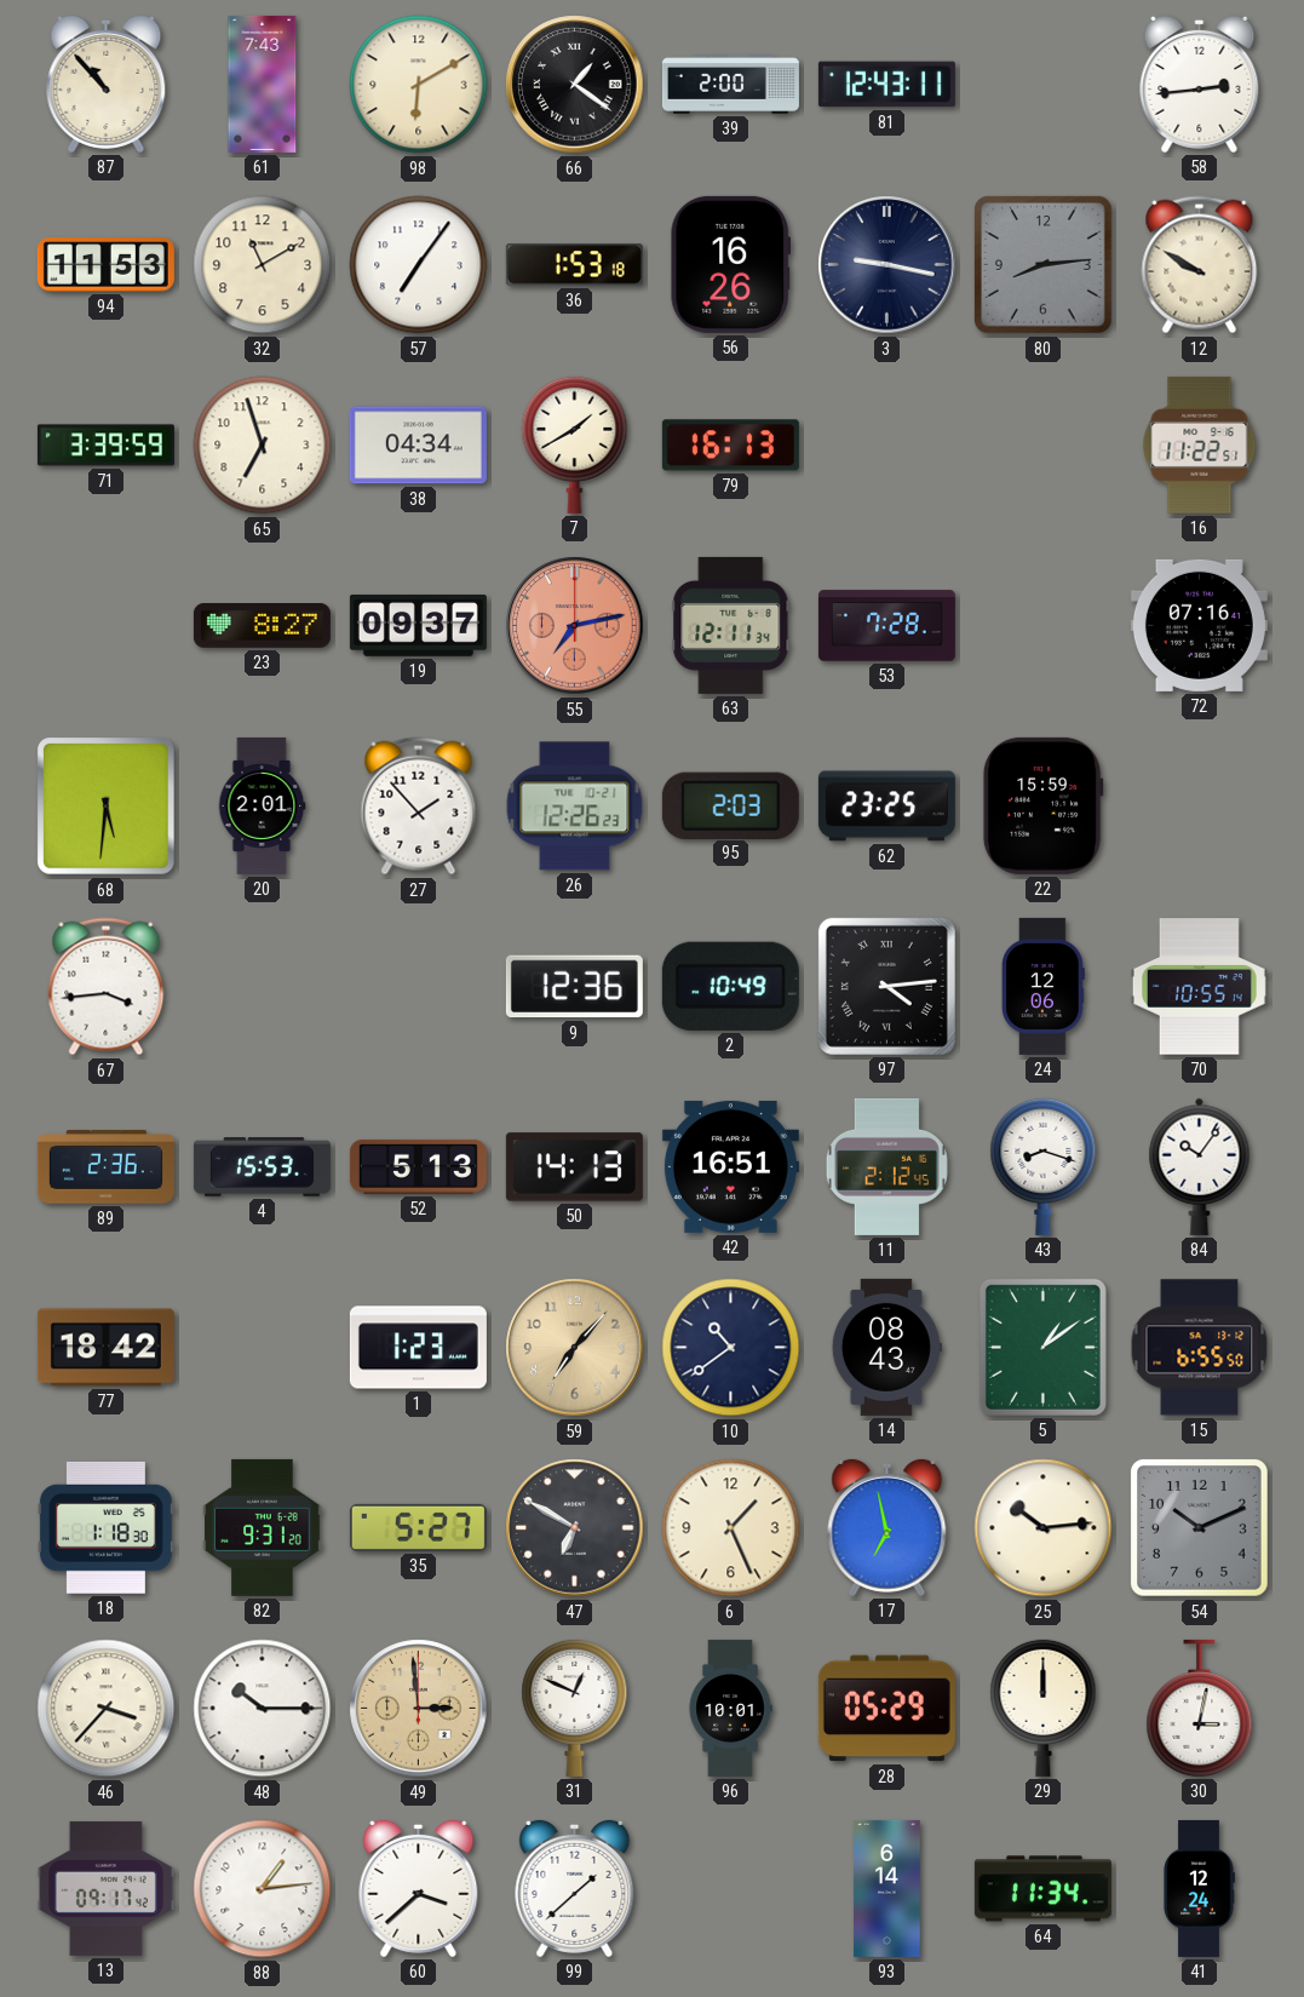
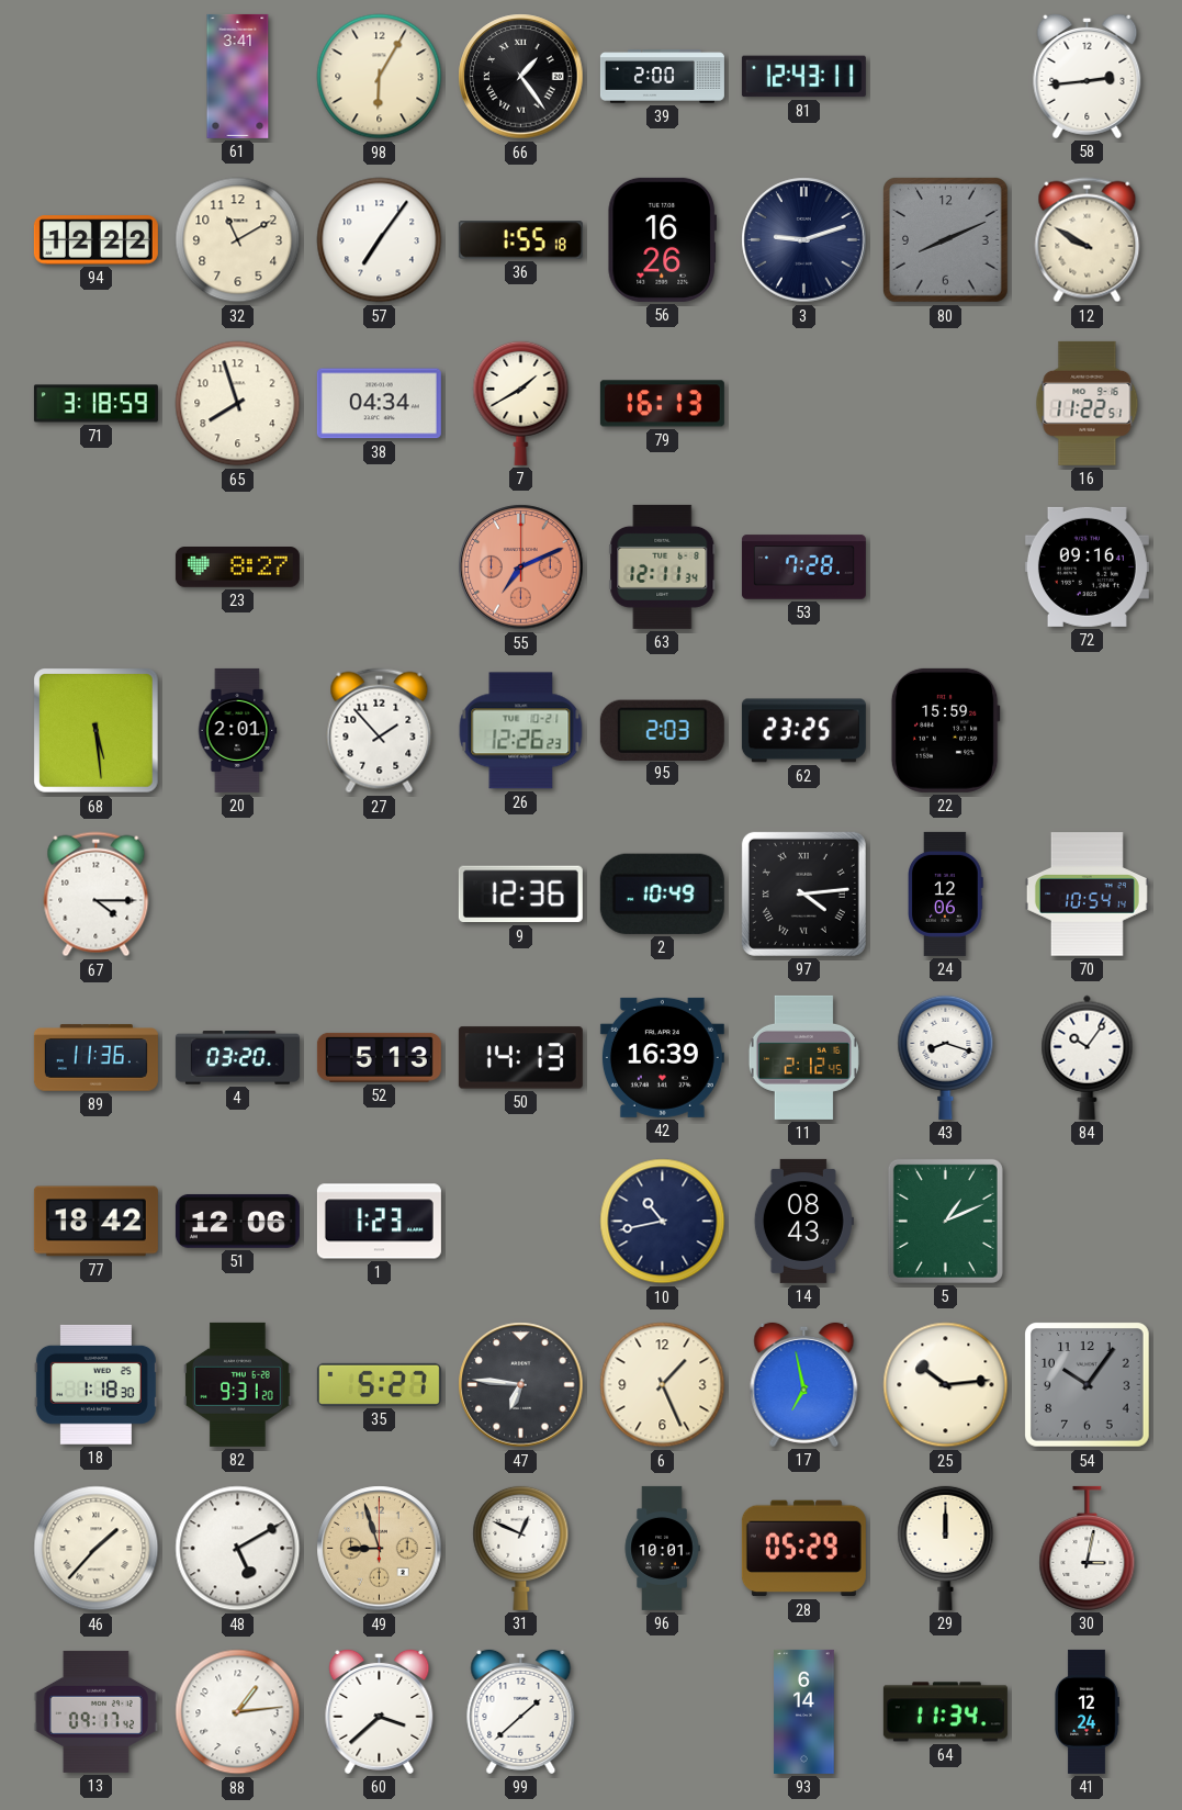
87: 10:53 -> none (107, 84)
61: 7:43 -> 3:41 (238, 76)
98: 6:10 -> 6:05 (380, 77)
66: 1:21 -> 1:24 (521, 77)
94: 11:53 -> 12:22 (95, 240)
36: 1:53 -> 1:55 (520, 240)
3: 9:17 -> 9:12 (804, 240)
80: 8:14 -> 8:11 (946, 240)
71: 3:39 -> 3:18 (95, 404)
65: 6:57 -> 7:57 (238, 404)
19: 09:37 -> none (418, 626)
55: 7:13 -> 7:11 (521, 567)
72: 07:16 -> 09:16 (1087, 566)
68: 5:31 -> 5:29 (97, 731)
67: 3:44 -> 4:15 (97, 895)
70: 10:55 -> 10:54 (1087, 895)
89: 2:36 -> 11:36 (95, 1058)
4: 15:53 -> 03:20 (237, 1058)
42: 16:51 -> 16:39 (662, 1057)
51: none -> 12:06 (237, 1222)
59: 7:07 -> none (575, 1348)
10: 10:39 -> 10:43 (663, 1222)
5: 1:09 -> 1:11 (945, 1221)
15: 6:55 -> none (1200, 1348)
47: 6:50 -> 6:46 (521, 1385)
54: 10:11 -> 10:06 (1088, 1385)
46: 3:37 -> 1:37 (97, 1549)
48: 10:15 -> 5:10 (238, 1549)
49: 2:59 -> 8:57 (380, 1549)
